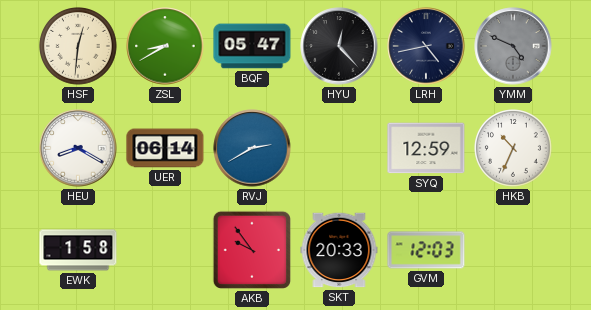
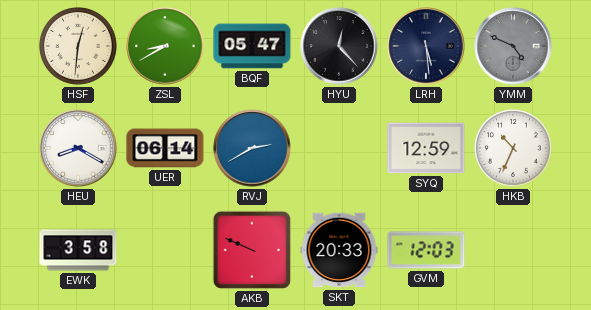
LRH: 4:43 -> 5:29 (426, 46)
EWK: 1:58 -> 3:58 (78, 250)
AKB: 9:54 -> 9:49 (252, 250)
